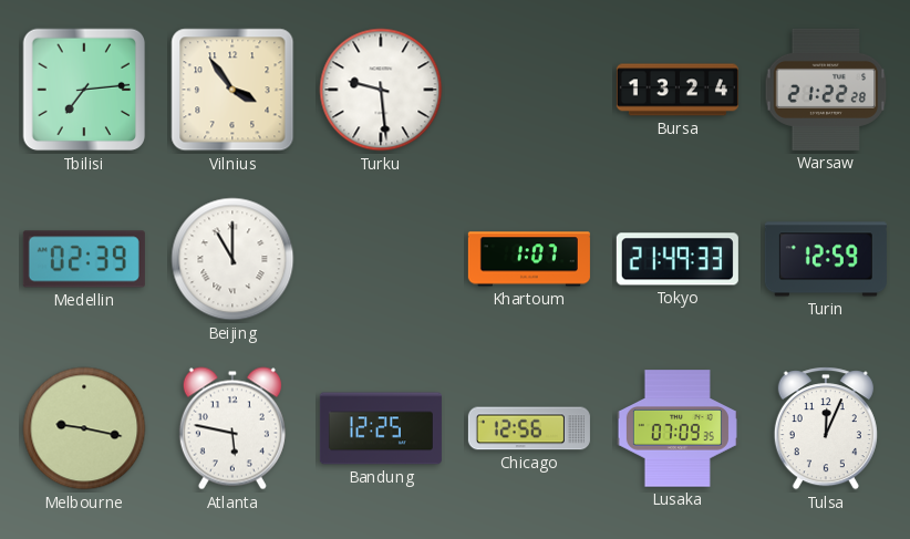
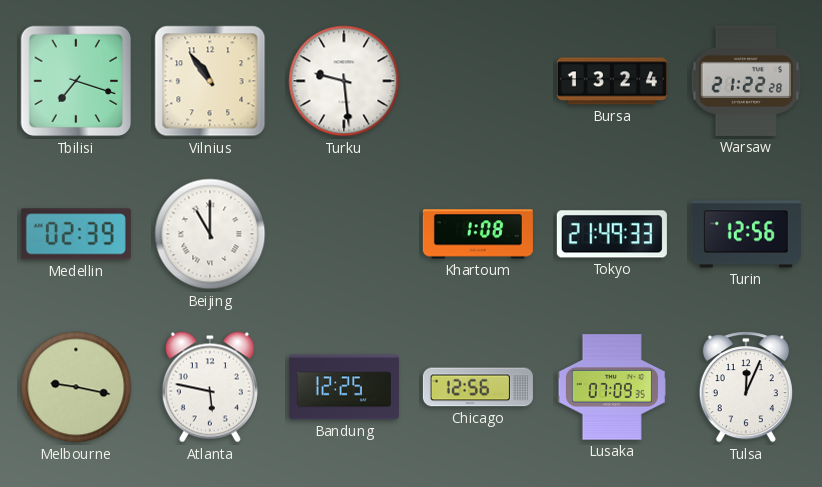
Tbilisi: 7:14 -> 7:18 (76, 81)
Vilnius: 3:54 -> 10:54 (210, 81)
Khartoum: 1:07 -> 1:08 (478, 234)
Turin: 12:59 -> 12:56 (746, 234)
